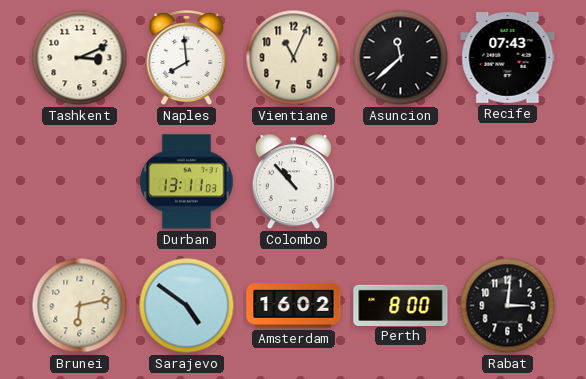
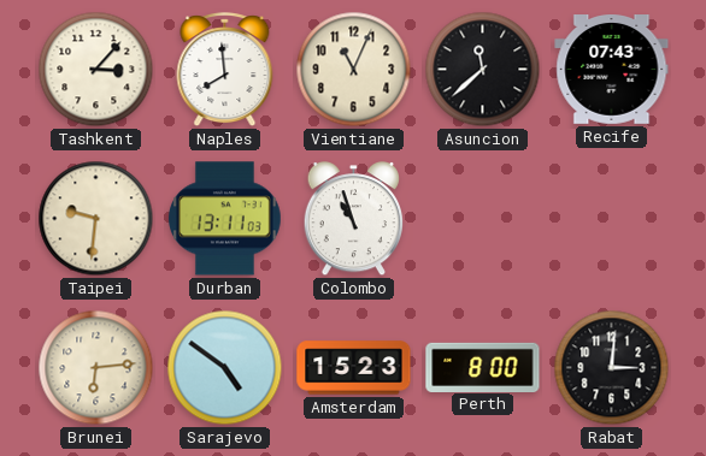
Tashkent: 3:11 -> 3:07 (96, 70)
Taipei: none -> 9:31 (96, 219)
Colombo: 10:53 -> 10:57 (353, 220)
Brunei: 6:13 -> 6:14 (96, 368)
Amsterdam: 16:02 -> 15:23 (354, 368)
